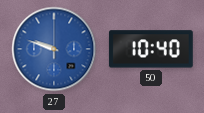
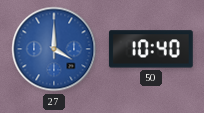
27: 9:48 -> 4:00 (54, 49)
